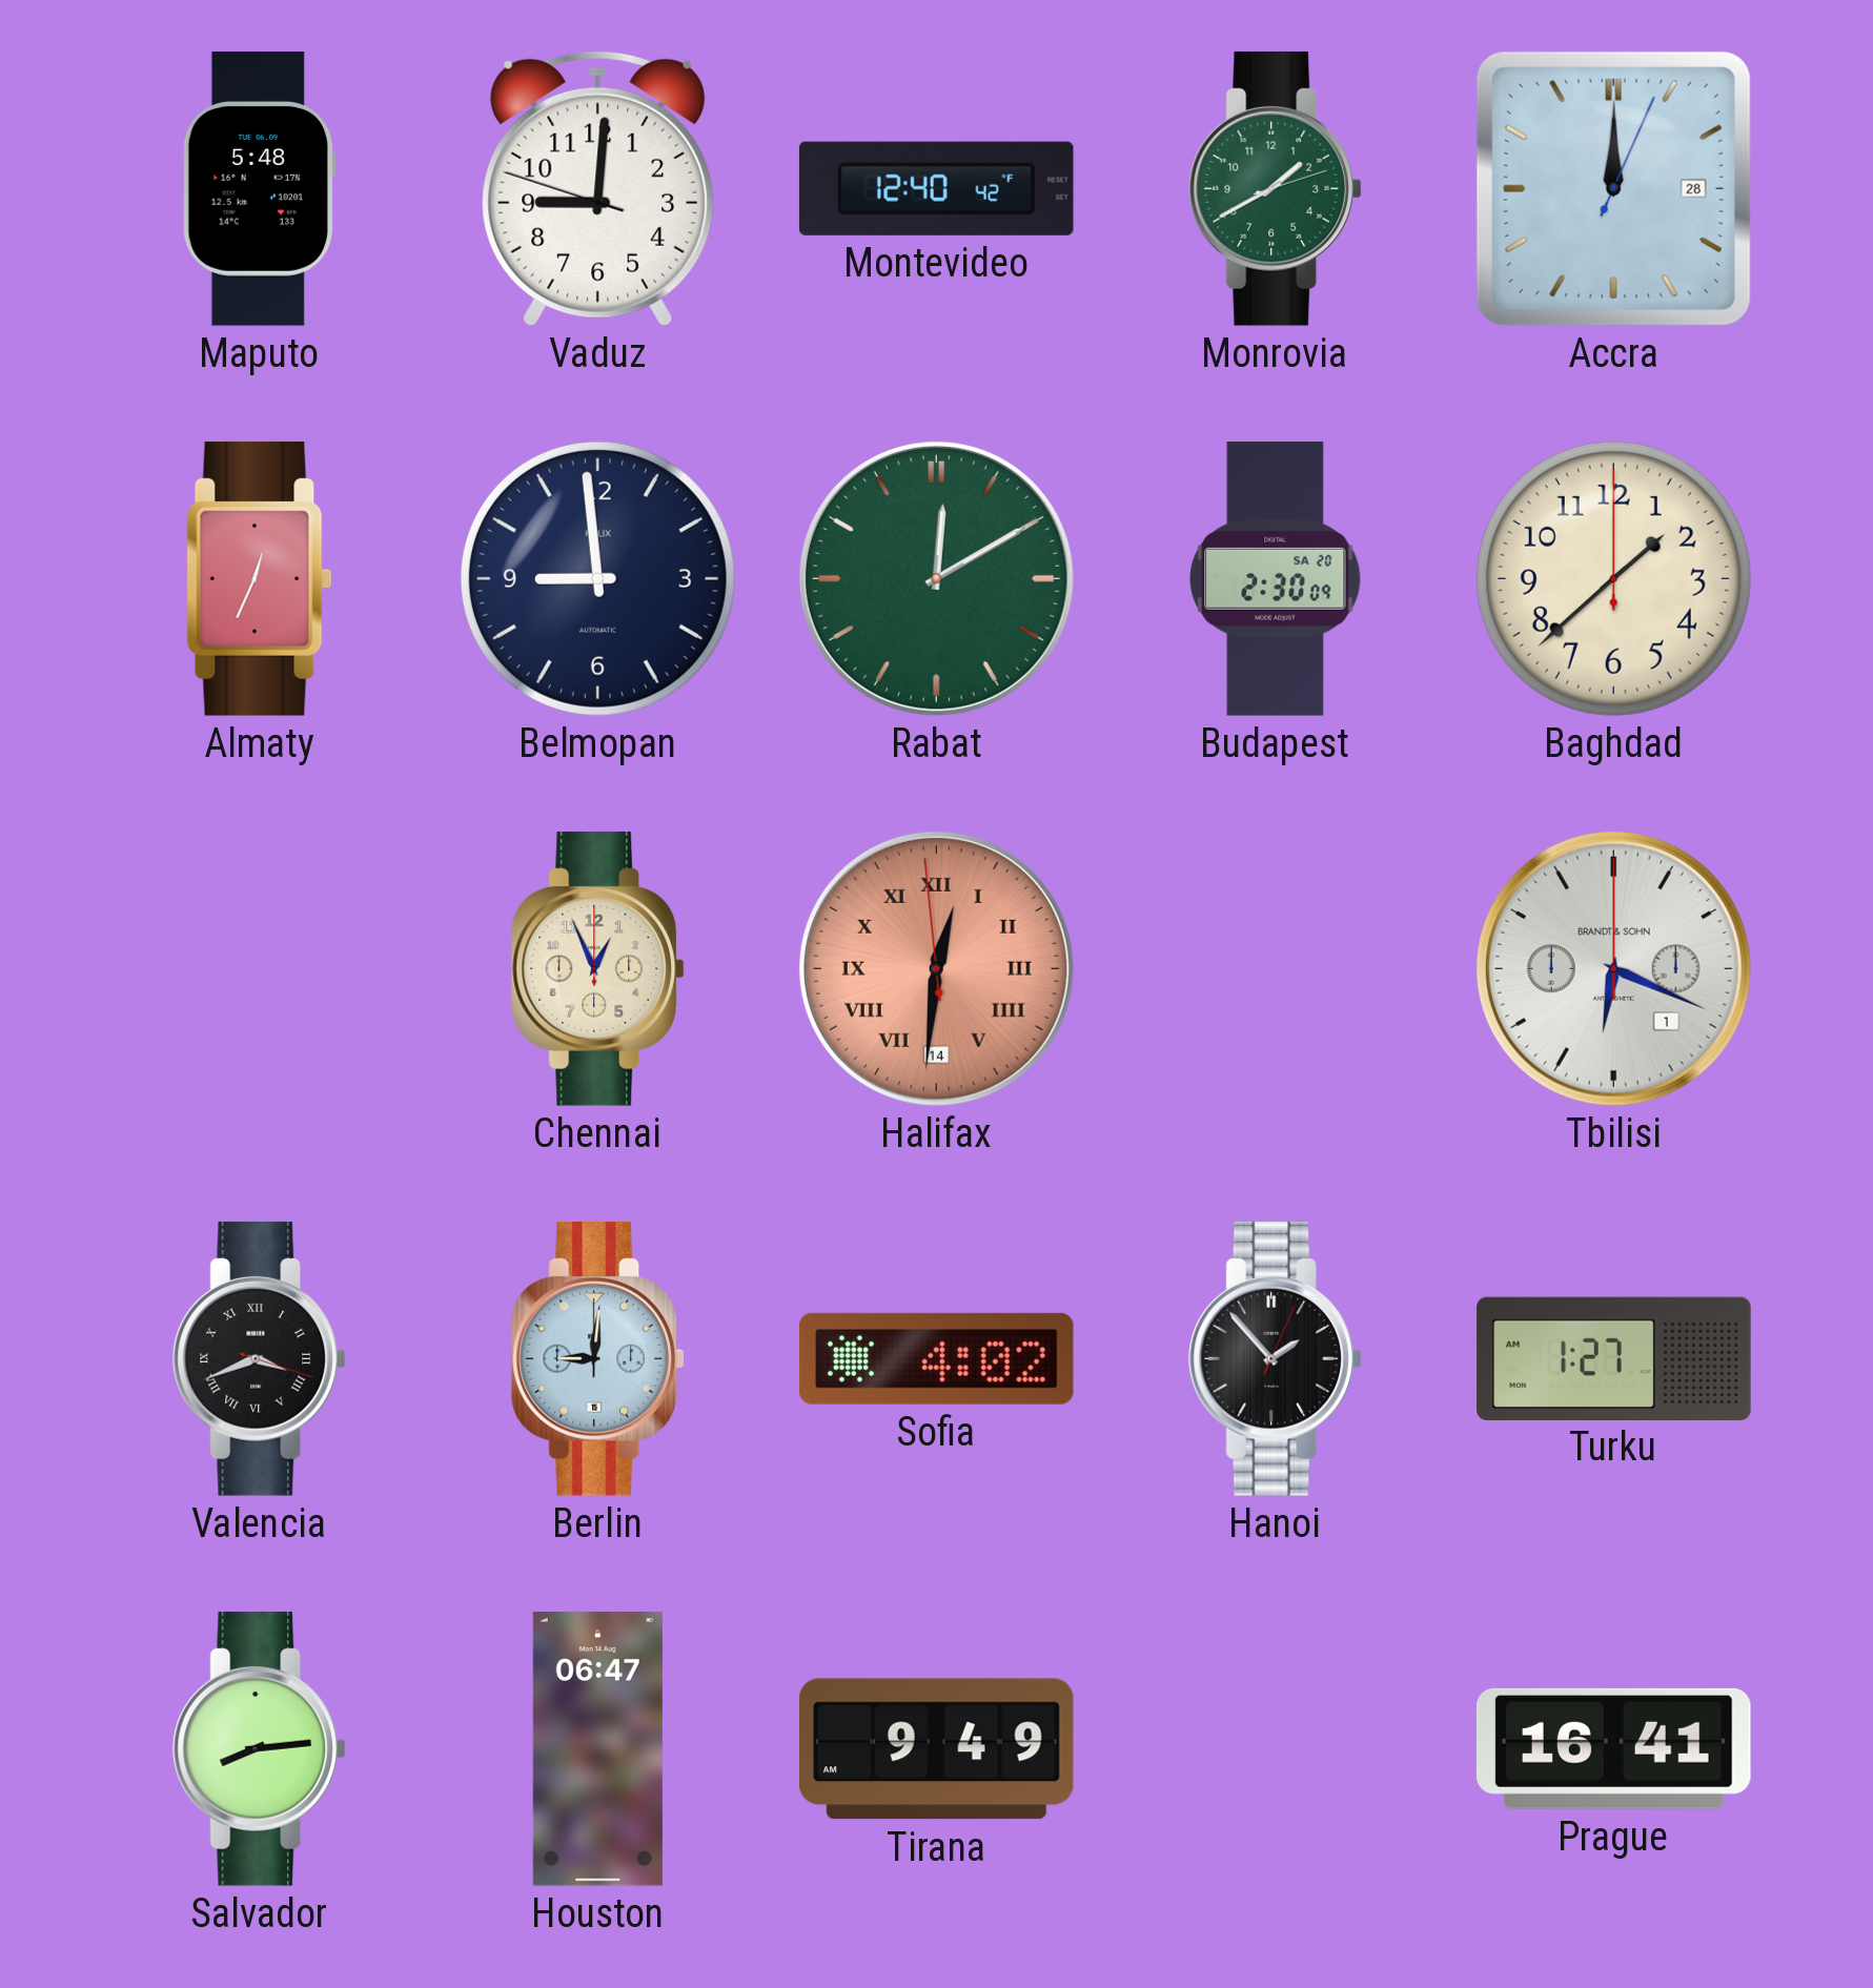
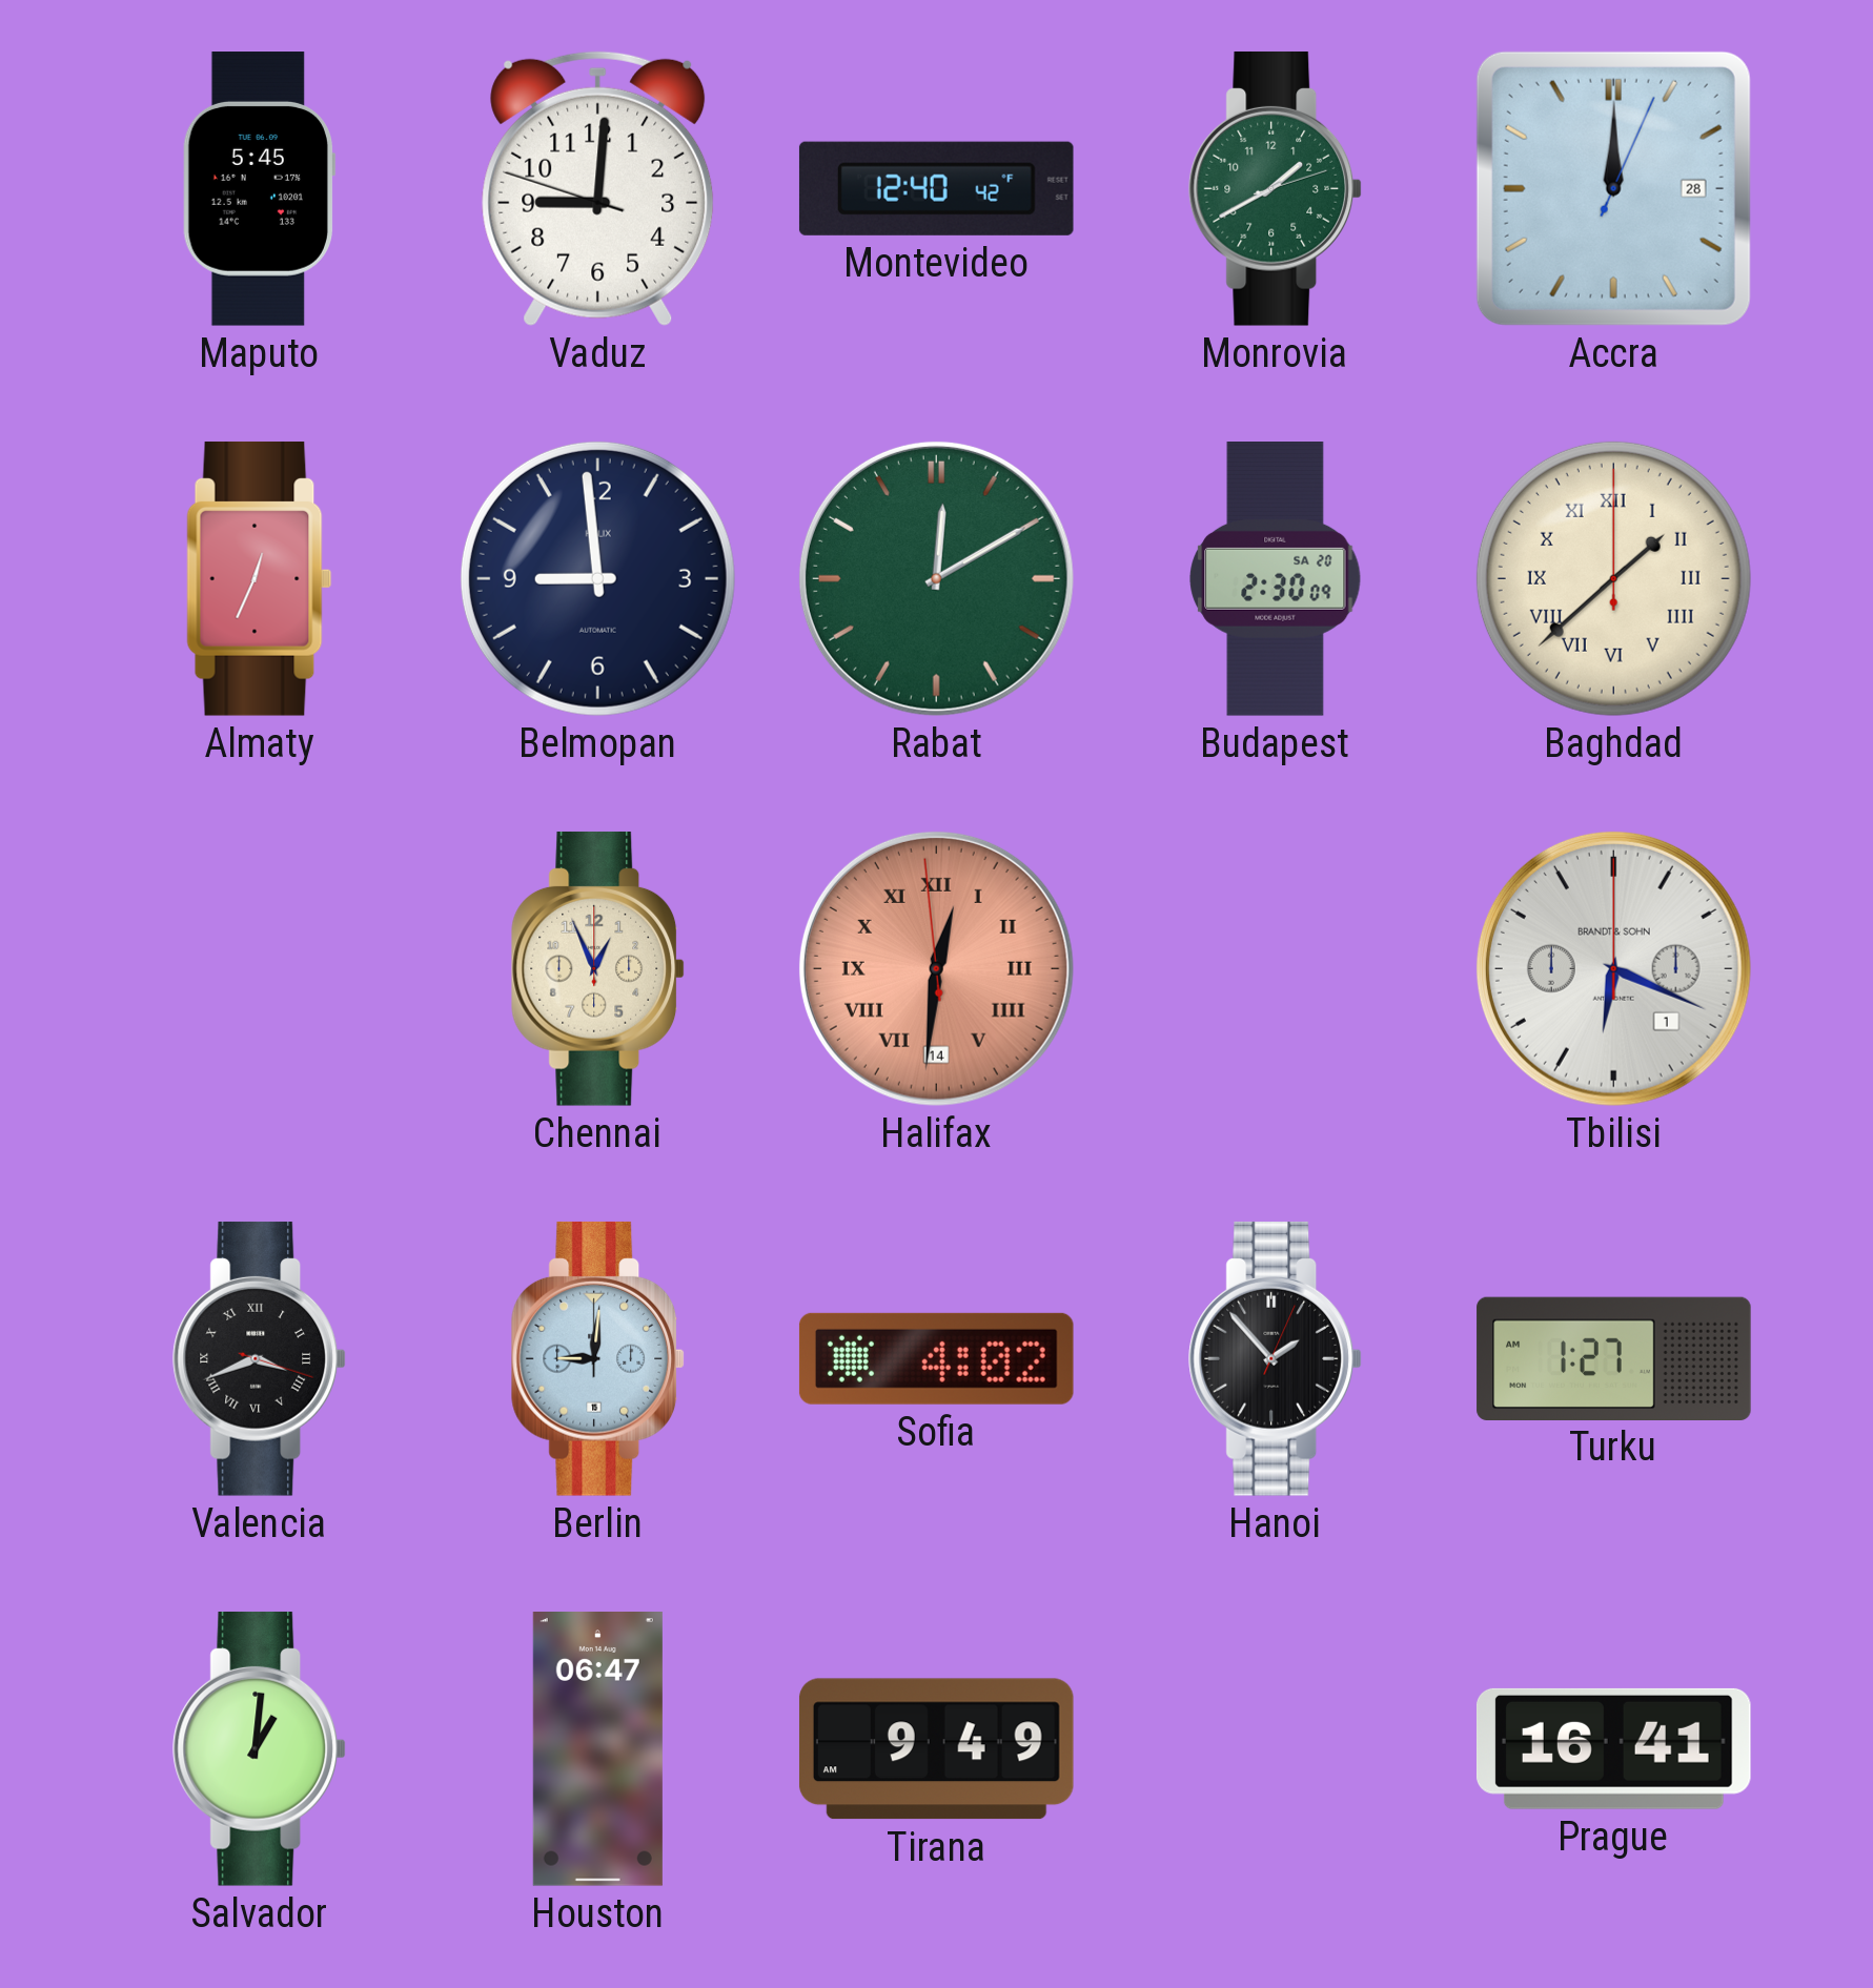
Maputo: 5:48 -> 5:45 (259, 189)
Baghdad numerals: Arabic -> Roman (1613, 578)
Salvador: 8:14 -> 1:01 (260, 1748)
